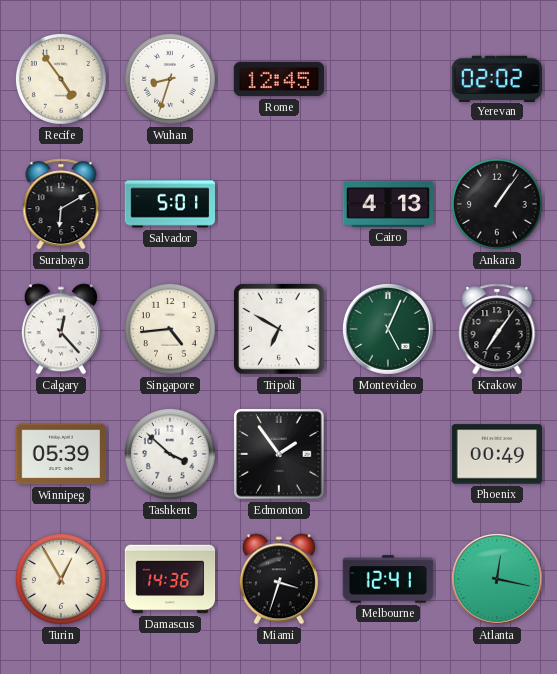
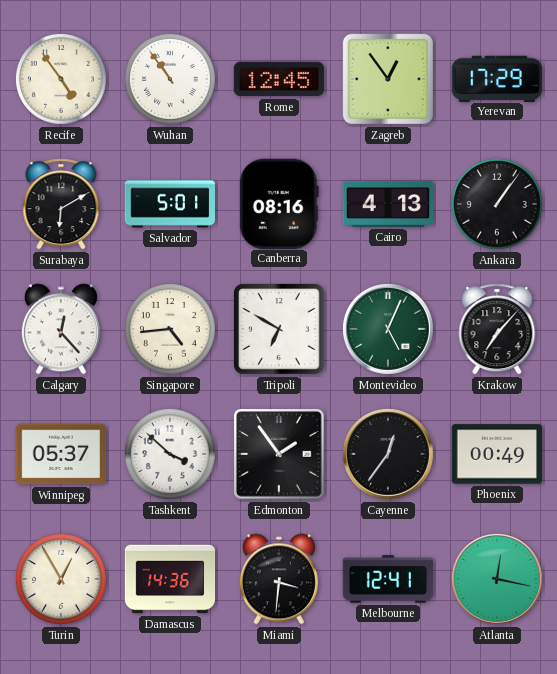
Wuhan: 8:33 -> 10:54 (170, 79)
Zagreb: none -> 12:54 (388, 79)
Yerevan: 02:02 -> 17:29 (496, 78)
Canberra: none -> 08:16 (279, 203)
Krakow: 7:06 -> 7:07 (497, 329)
Winnipeg: 05:39 -> 05:37 (61, 454)
Cayenne: none -> 12:36 (388, 454)
Miami: 3:33 -> 3:31 (279, 579)
